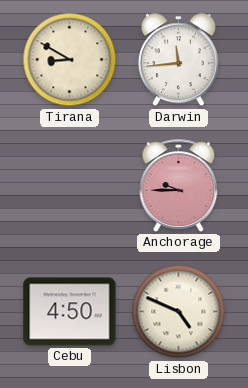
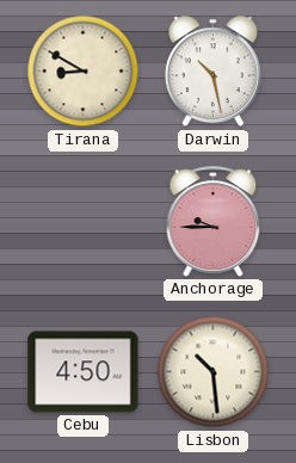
Darwin: 11:44 -> 10:28 (212, 72)
Lisbon: 4:49 -> 10:29 (214, 372)
